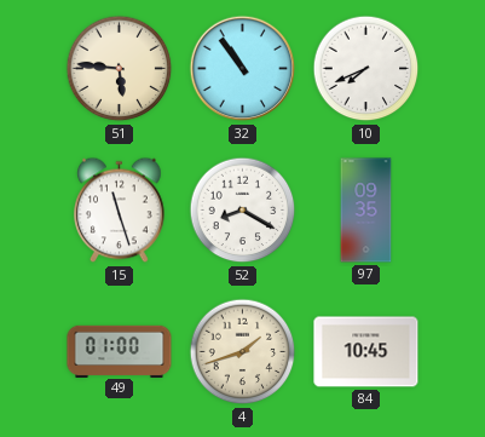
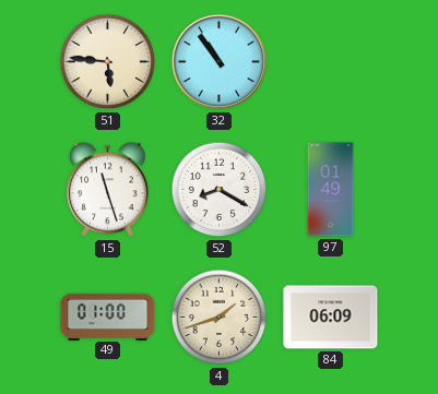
10: 7:41 -> none (366, 69)
97: 09:35 -> 01:49 (331, 190)
84: 10:45 -> 06:09 (331, 318)
